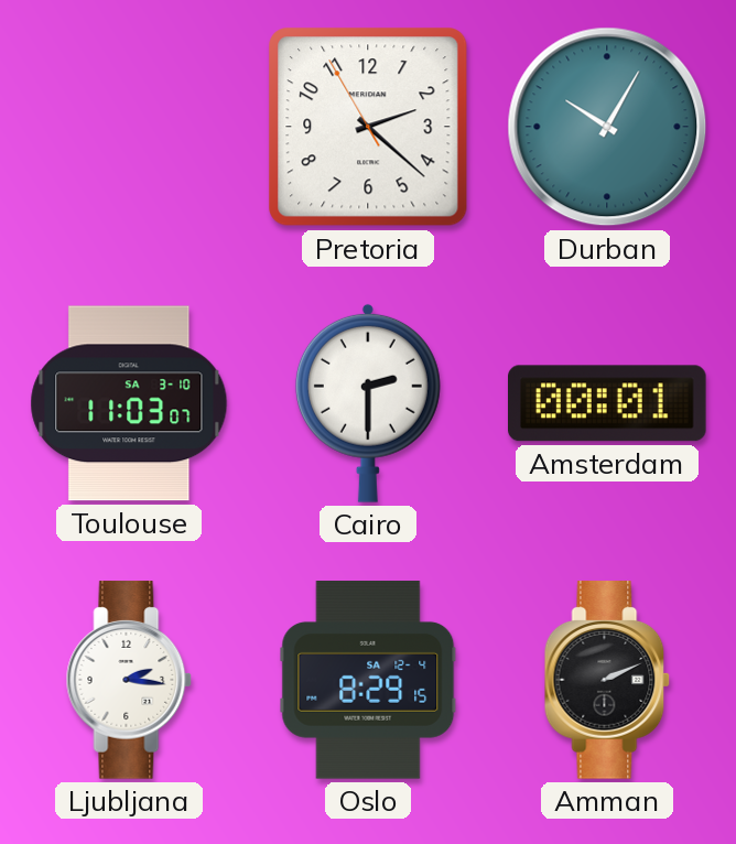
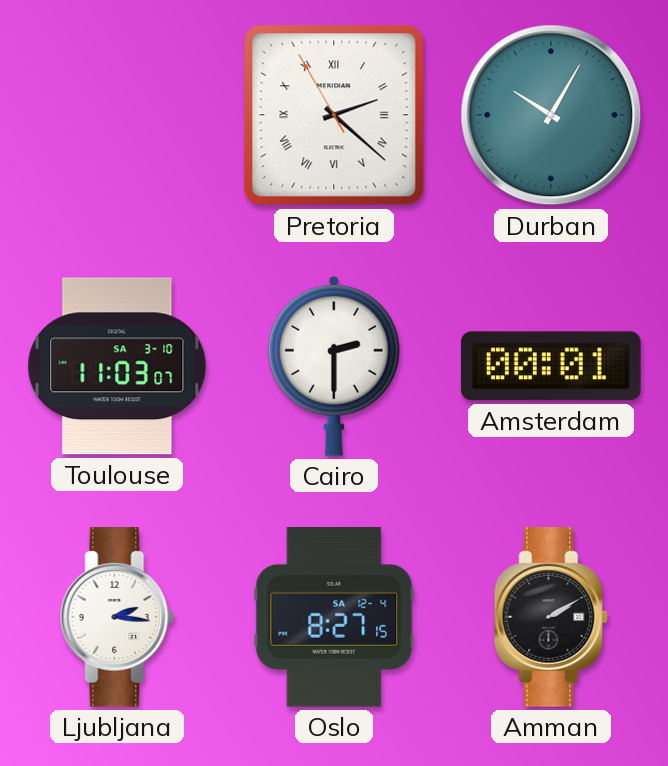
Pretoria numerals: Arabic -> Roman (334, 115)
Oslo: 8:29 -> 8:27 (334, 617)
Amman: 2:11 -> 2:10 (551, 617)
